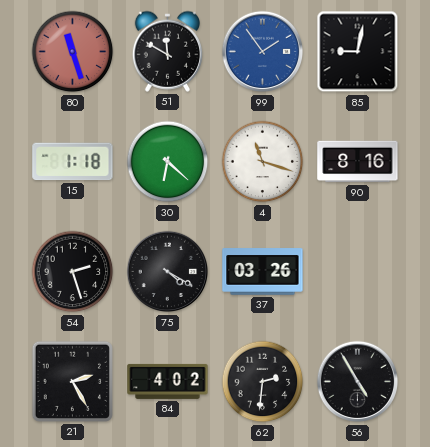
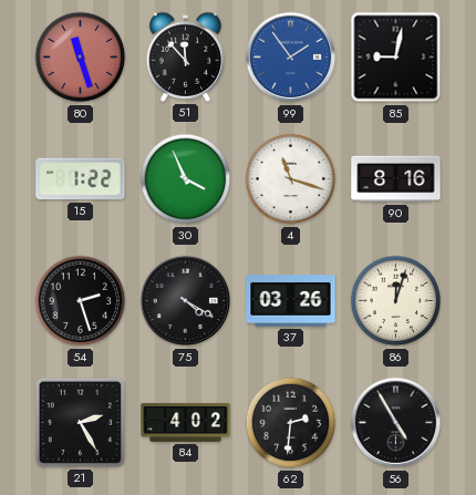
51: 11:50 -> 11:53 (185, 56)
15: 1:18 -> 1:22 (81, 179)
30: 6:22 -> 3:56 (186, 179)
86: none -> 12:03 (396, 301)
